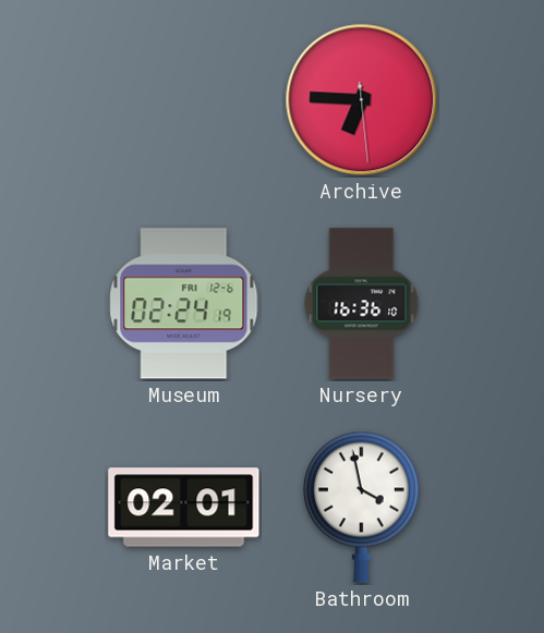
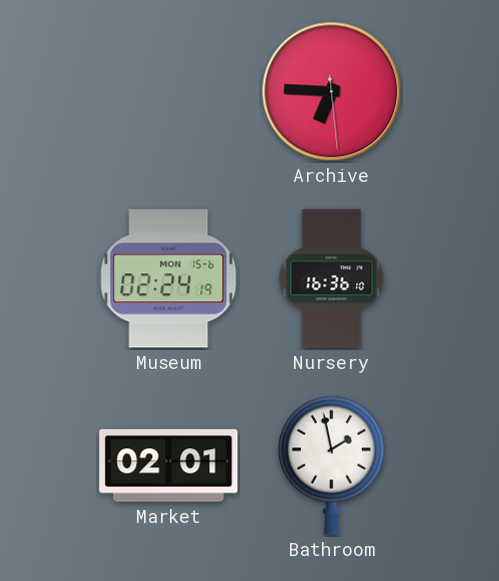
Museum date: FRI 12-6 -> MON 15-6 (169, 279)
Bathroom: 3:58 -> 1:58 (331, 465)
